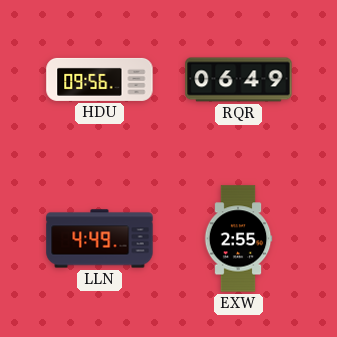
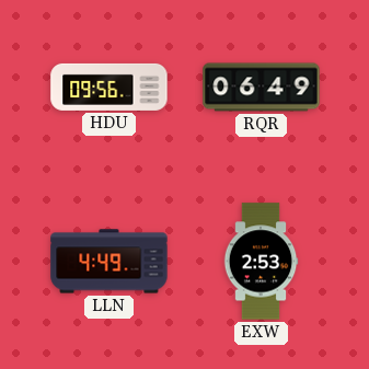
EXW: 2:55 -> 2:53 (261, 262)
